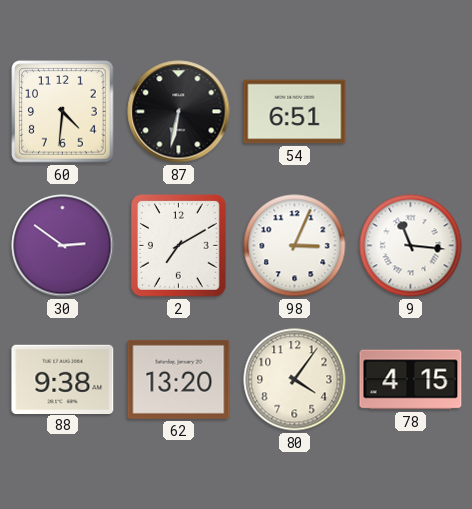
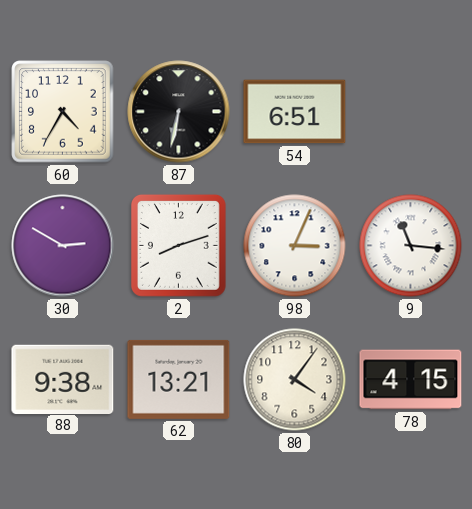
60: 4:31 -> 4:35 (63, 112)
30: 2:51 -> 2:50 (63, 246)
2: 7:10 -> 8:12 (178, 246)
62: 13:20 -> 13:21 (179, 379)
